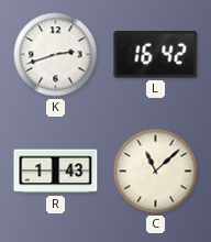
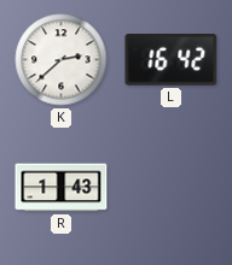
K: 2:42 -> 2:38 (62, 60)
C: 11:08 -> none (156, 172)
